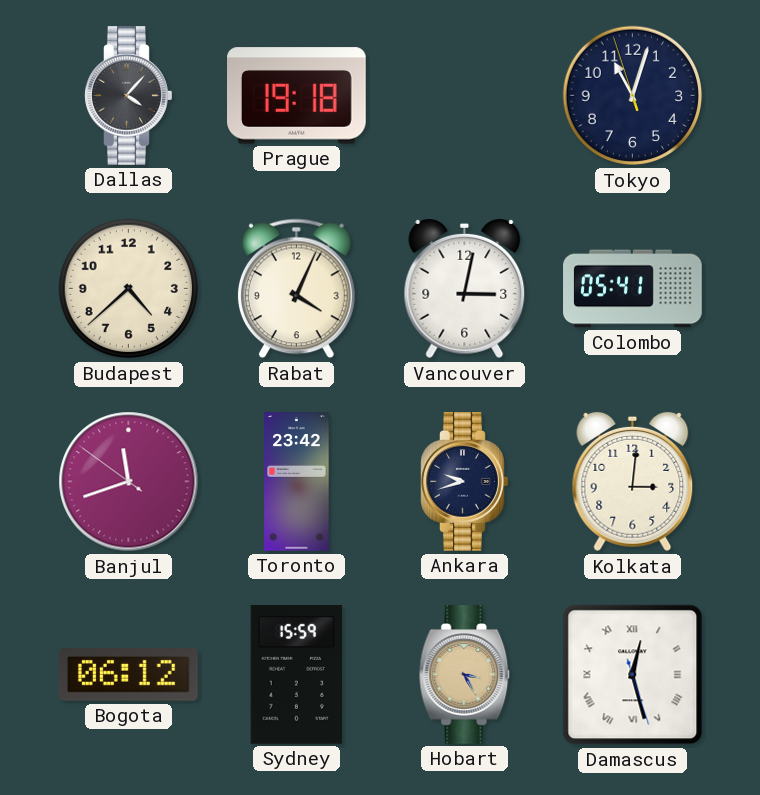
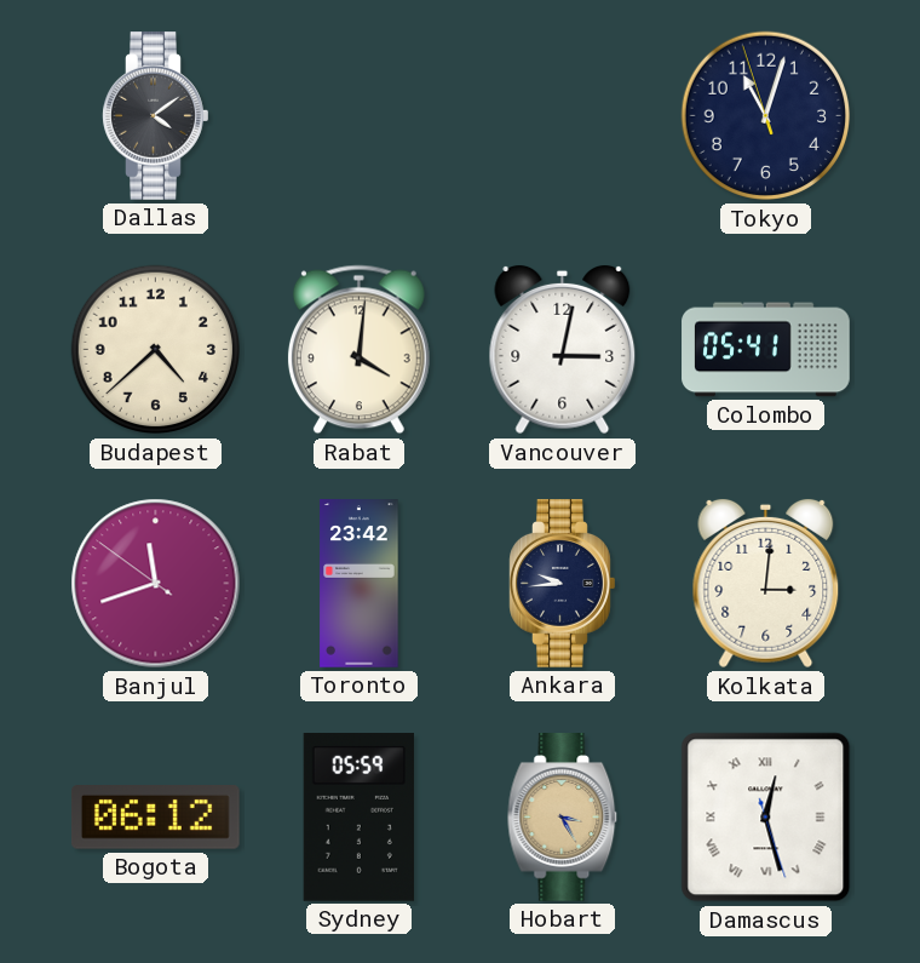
Dallas: 4:07 -> 4:09 (156, 116)
Prague: 19:18 -> none (297, 96)
Rabat: 4:04 -> 4:01 (358, 350)
Ankara: 9:42 -> 9:44 (563, 584)
Sydney: 15:59 -> 05:59 (358, 818)
